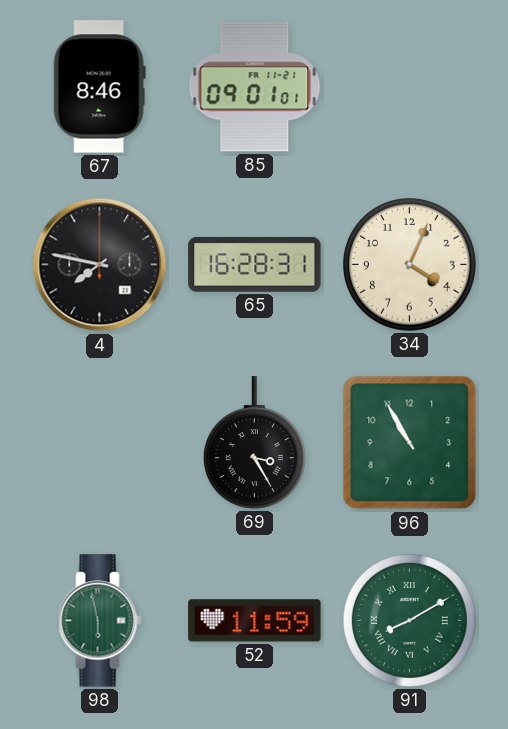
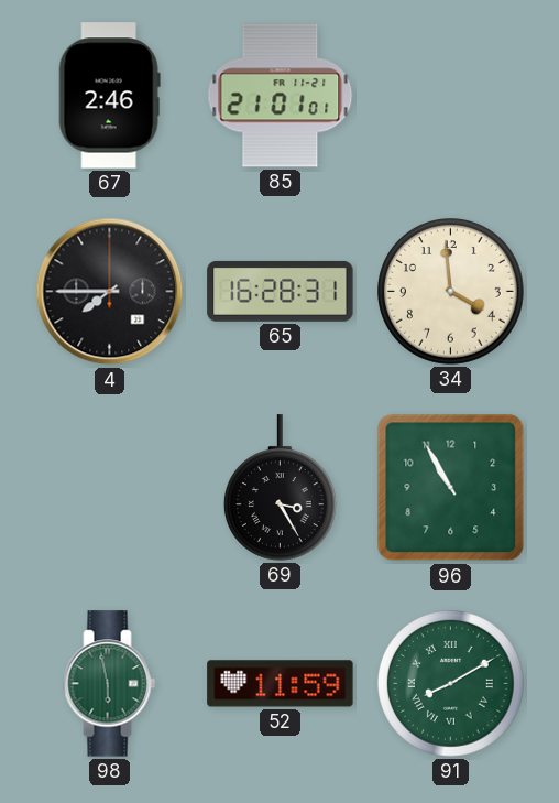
67: 8:46 -> 2:46 (109, 96)
85: 09:01 -> 21:01 (281, 96)
4: 7:47 -> 7:45 (110, 292)
34: 4:04 -> 3:59 (451, 292)
